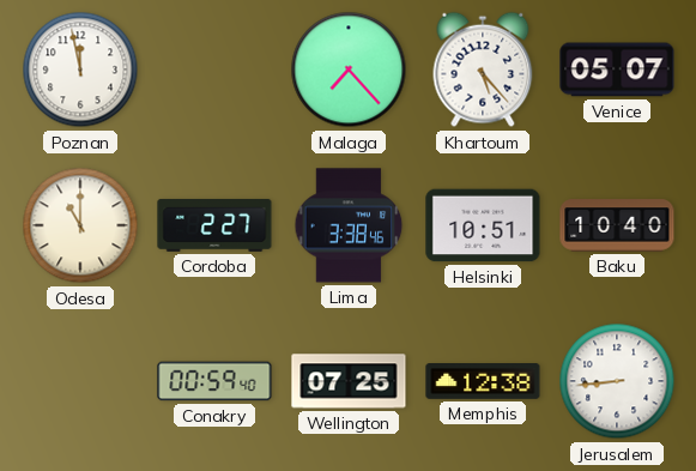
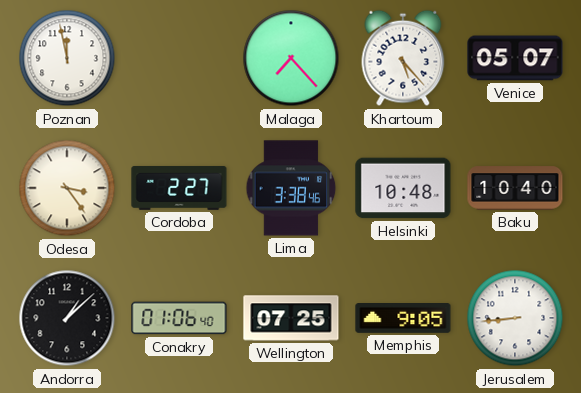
Odesa: 11:00 -> 3:24 (67, 188)
Helsinki: 10:51 -> 10:48 (403, 188)
Andorra: none -> 1:08 (67, 318)
Conakry: 00:59 -> 01:06 (179, 318)
Memphis: 12:38 -> 9:05 (403, 319)
